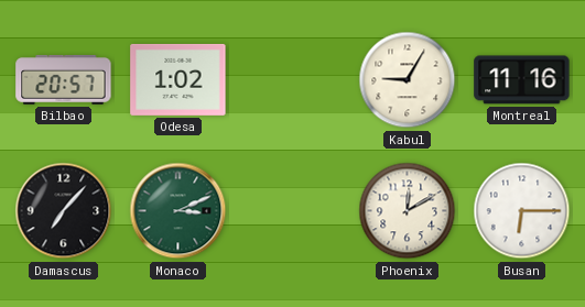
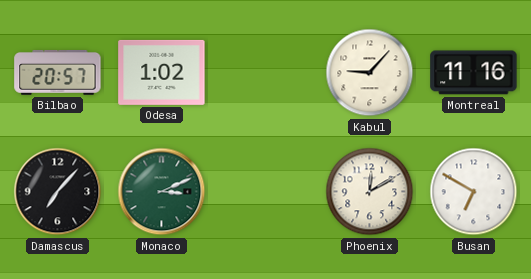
Kabul: 9:05 -> 9:07 (370, 73)
Busan: 6:15 -> 6:50 (474, 192)
